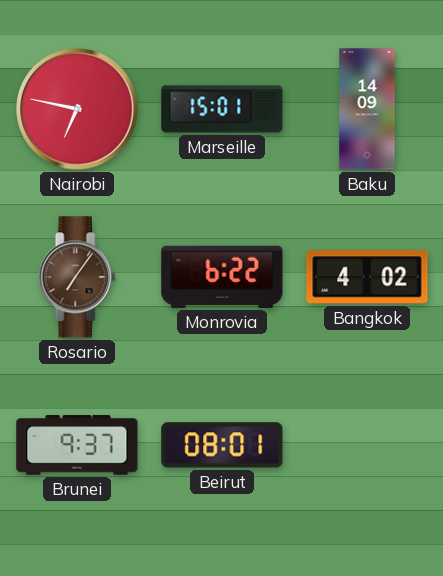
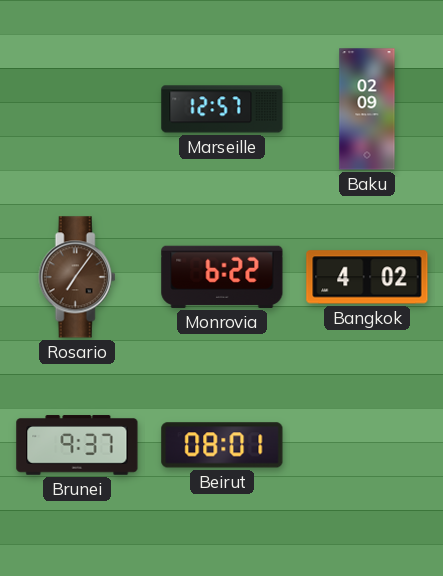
Nairobi: 6:47 -> none (77, 109)
Marseille: 15:01 -> 12:57 (222, 109)
Baku: 14:09 -> 02:09 (367, 109)
